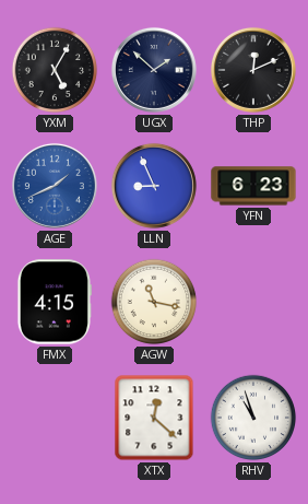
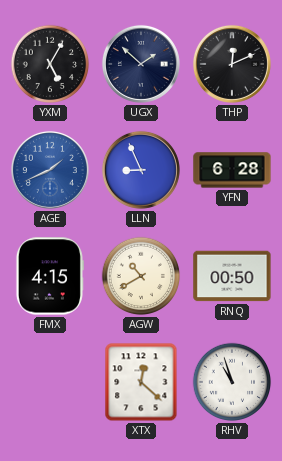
YFN: 6:23 -> 6:28 (232, 170)
AGW: 11:17 -> 10:40 (141, 276)
RNQ: none -> 00:50 (232, 276)
